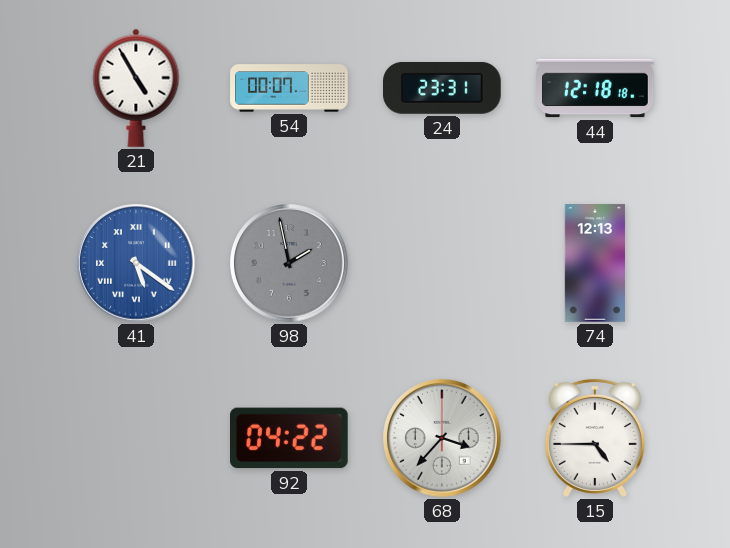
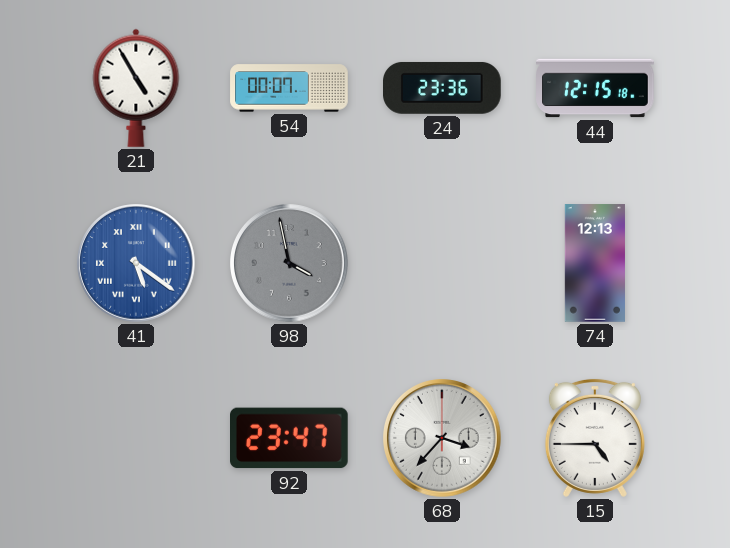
24: 23:31 -> 23:36 (443, 88)
44: 12:18 -> 12:15 (595, 88)
98: 1:58 -> 3:58 (289, 263)
92: 04:22 -> 23:47 (290, 438)
